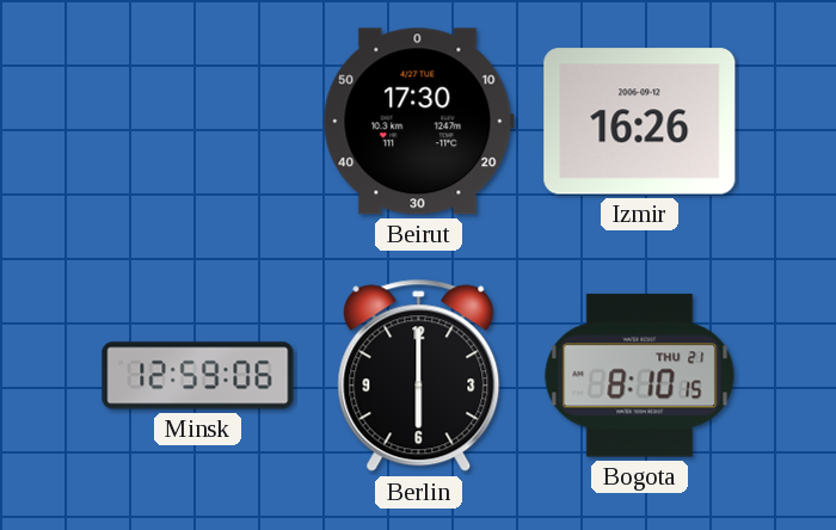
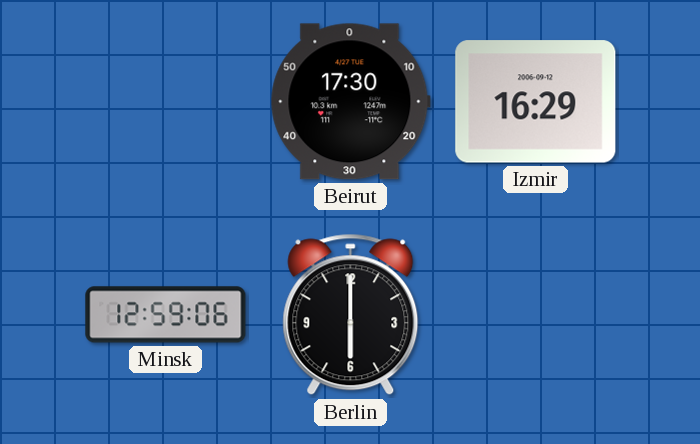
Izmir: 16:26 -> 16:29 (536, 102)
Bogota: 8:10 -> none (640, 376)
